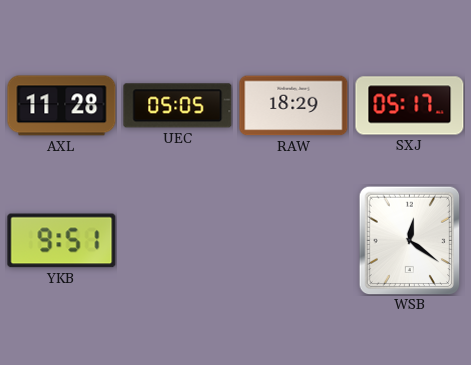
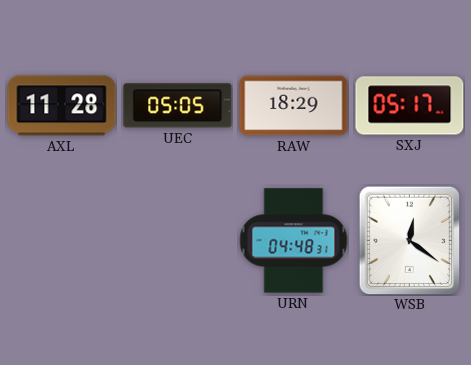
YKB: 9:51 -> none (62, 241)
URN: none -> 04:48 (293, 241)
